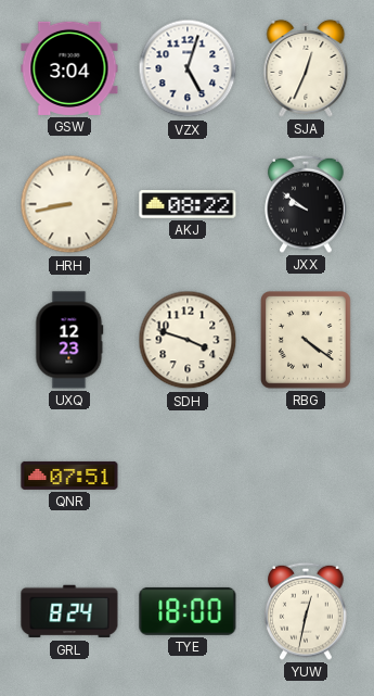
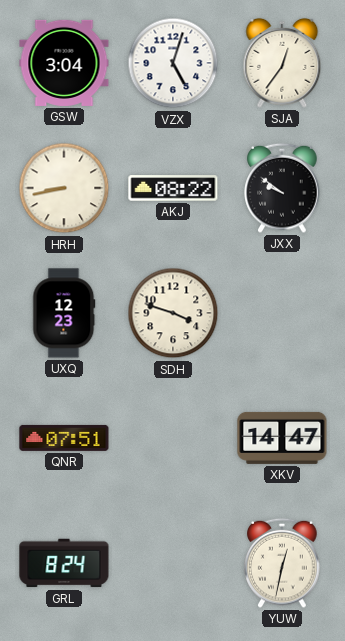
SJA: 12:34 -> 12:36 (282, 63)
RBG: 4:21 -> none (307, 340)
XKV: none -> 14:47 (282, 438)
TYE: 18:00 -> none (188, 611)
